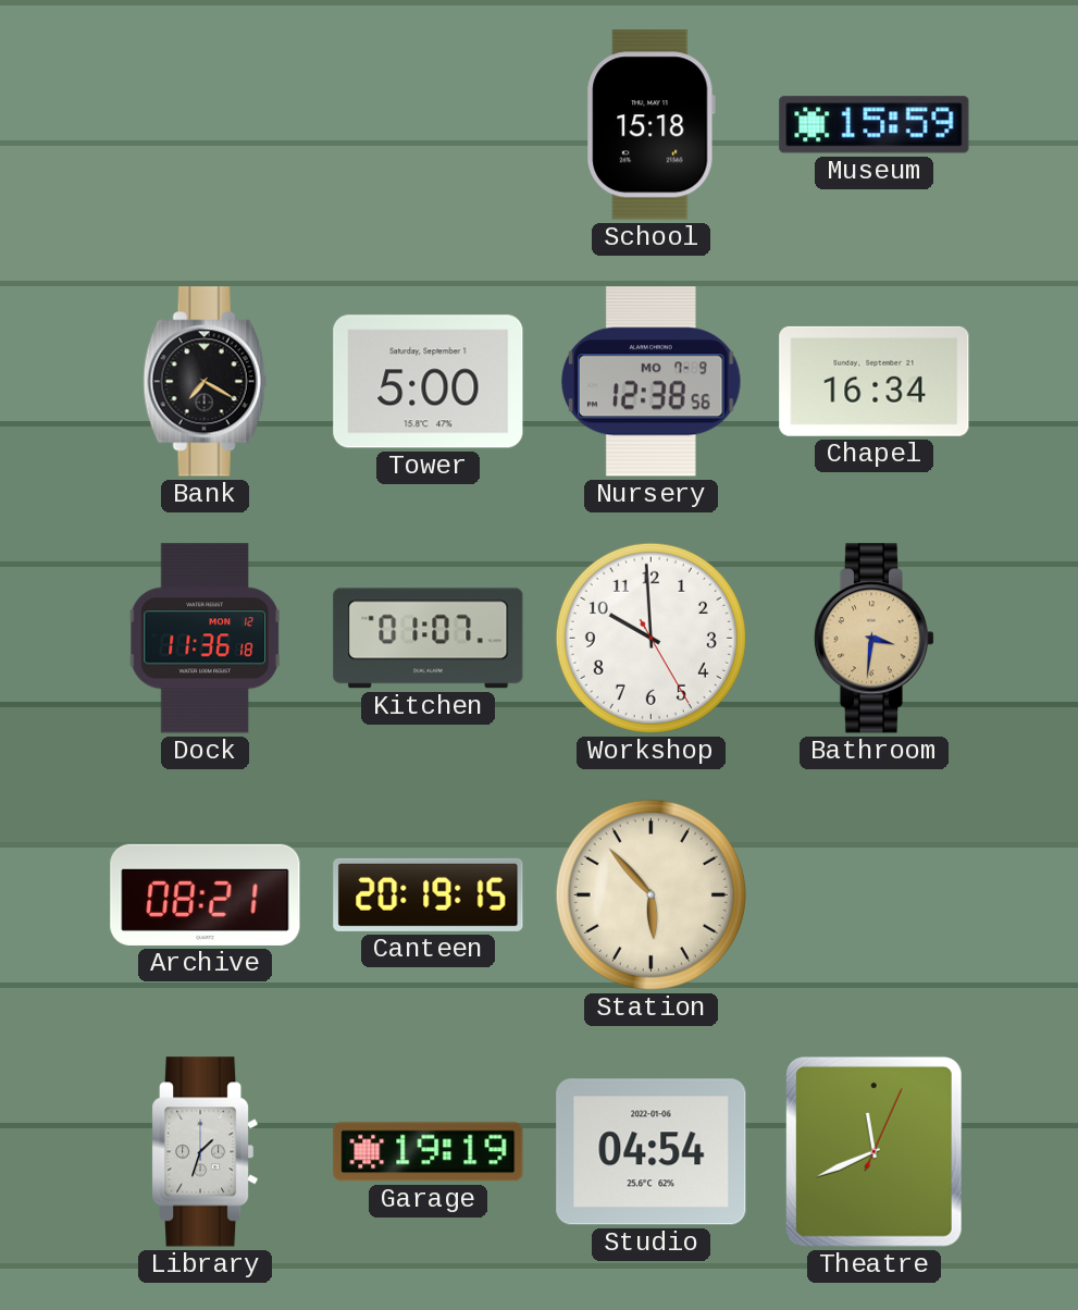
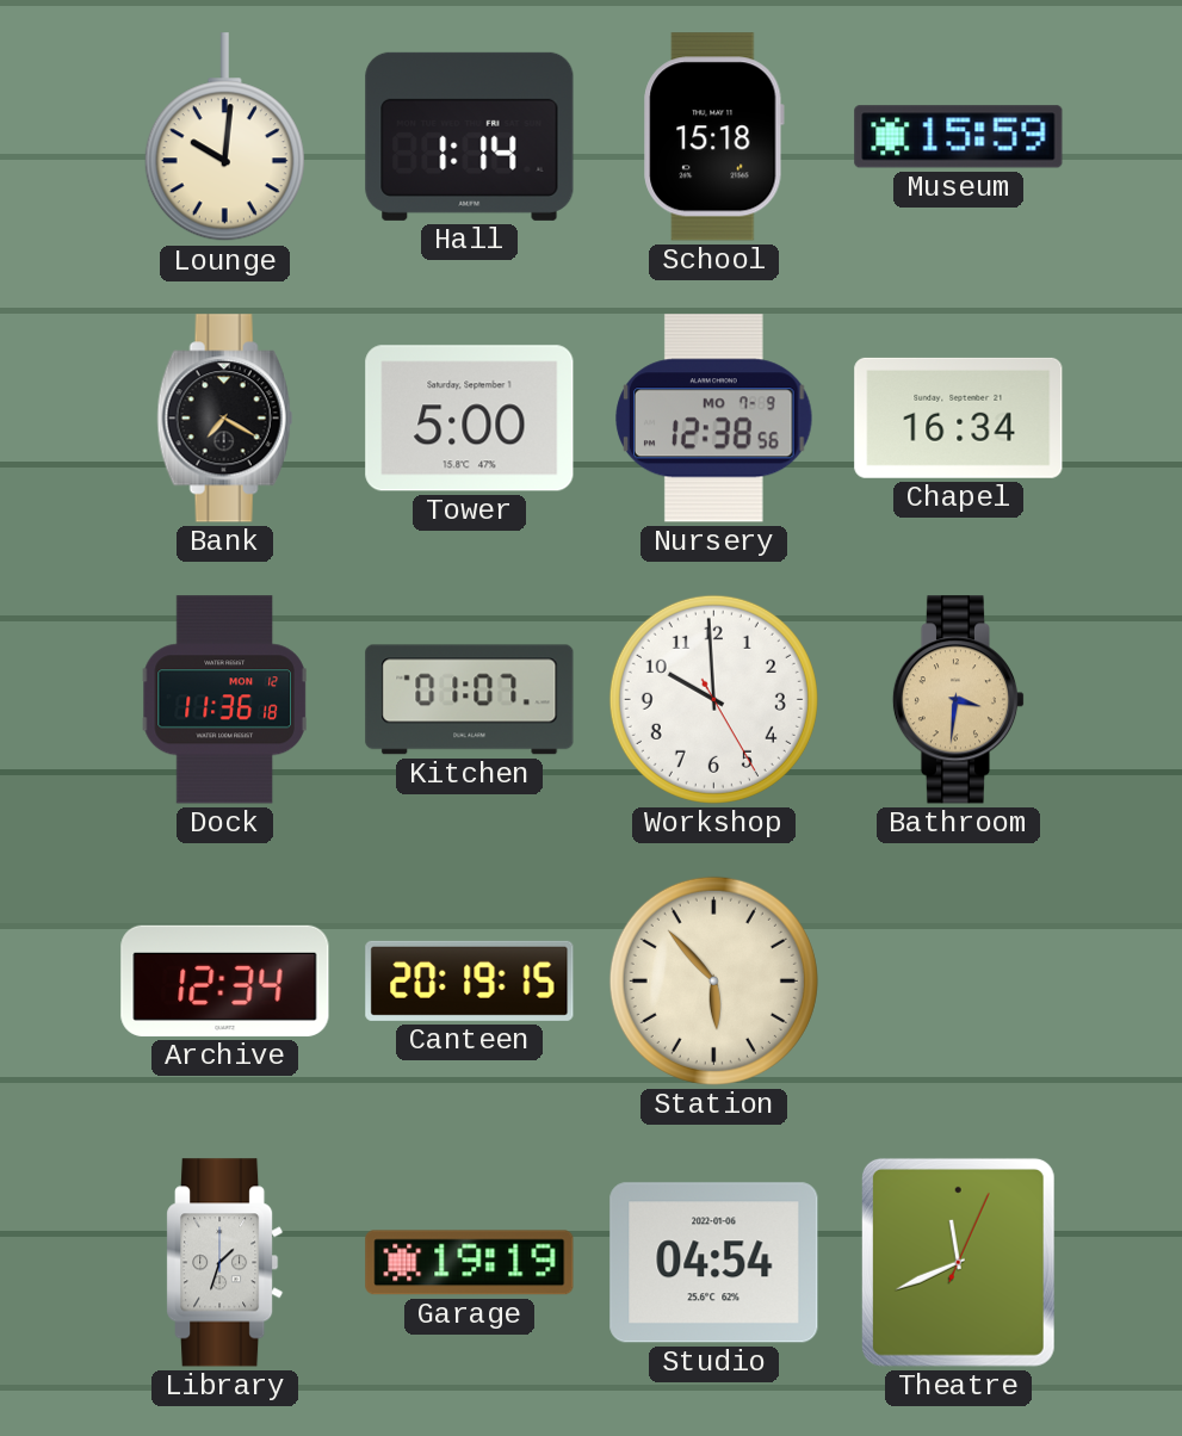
Lounge: none -> 10:01 (224, 137)
Hall: none -> 1:14 (470, 136)
Archive: 08:21 -> 12:34 (225, 980)
